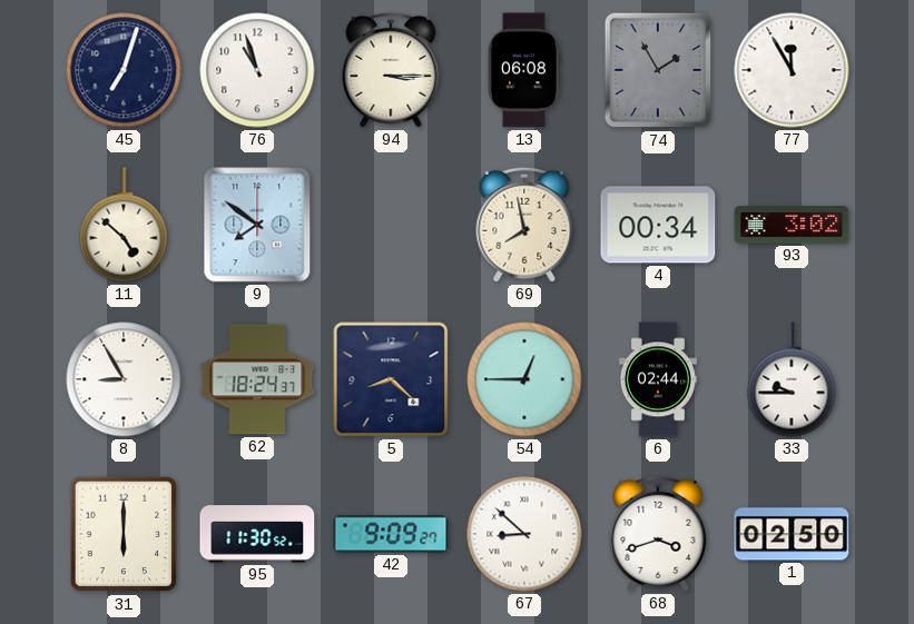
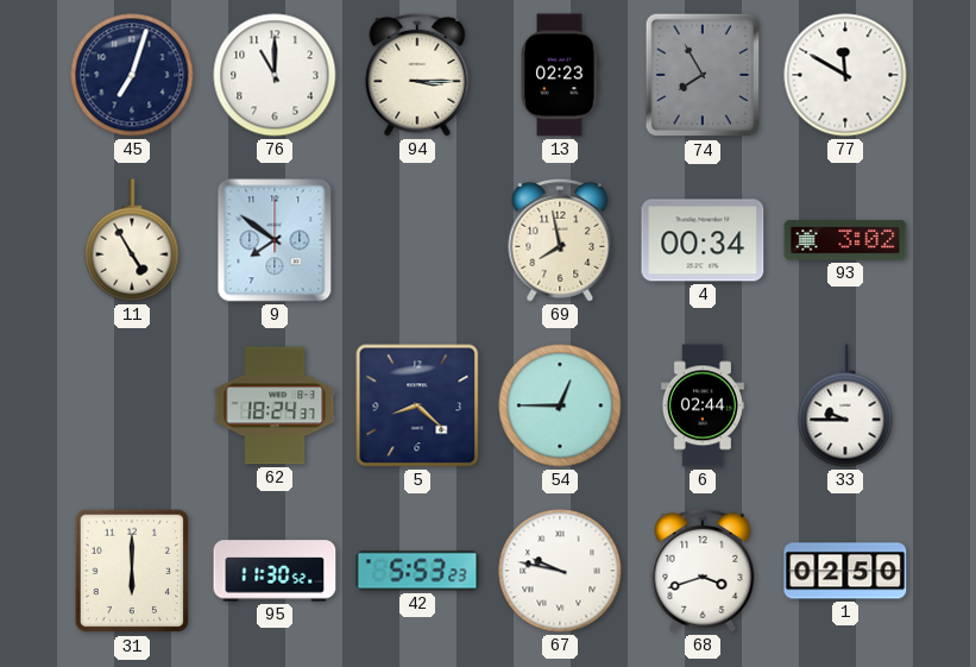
76: 10:57 -> 11:00 (275, 75)
13: 06:08 -> 02:23 (560, 75)
74: 1:55 -> 7:55 (703, 75)
77: 11:55 -> 11:50 (845, 75)
11: 4:52 -> 4:55 (132, 240)
8: 8:55 -> none (124, 379)
42: 9:09 -> 5:53 (417, 571)
67: 8:52 -> 9:47 (560, 571)
